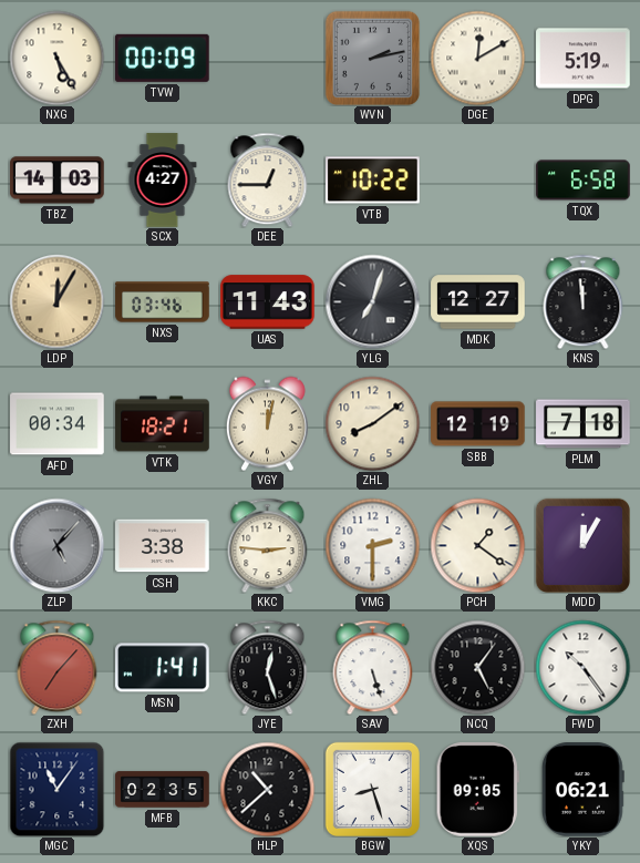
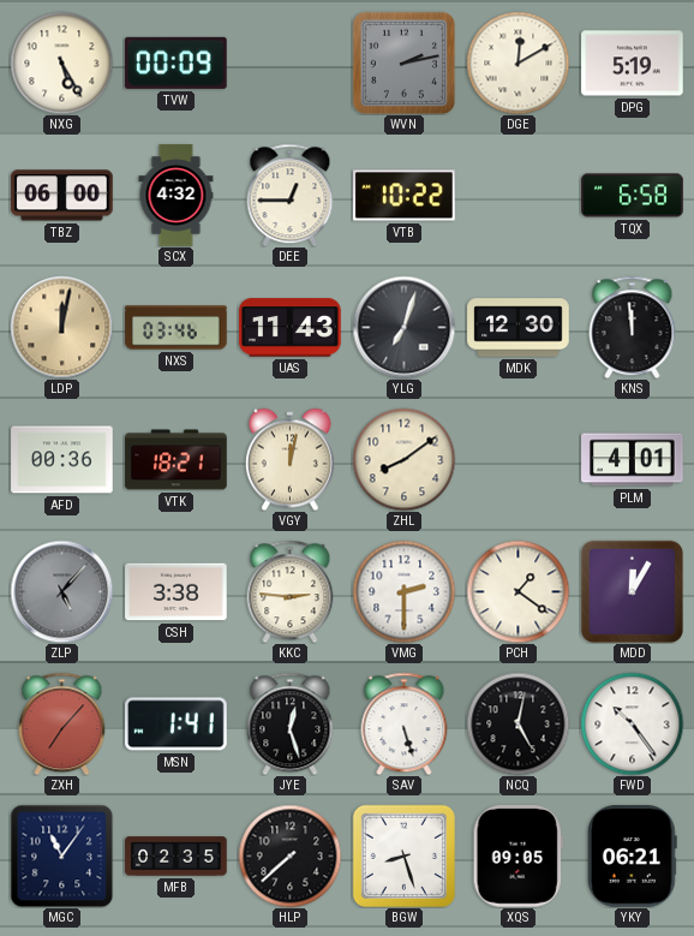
TBZ: 14:03 -> 06:00 (62, 196)
SCX: 4:27 -> 4:32 (177, 196)
LDP: 12:05 -> 12:02 (61, 327)
MDK: 12:27 -> 12:30 (519, 328)
AFD: 00:34 -> 00:36 (62, 460)
SBB: 12:19 -> none (478, 424)
PLM: 7:18 -> 4:01 (633, 460)
NCQ: 5:06 -> 5:02 (517, 723)
HLP: 10:38 -> 7:38 (289, 855)
